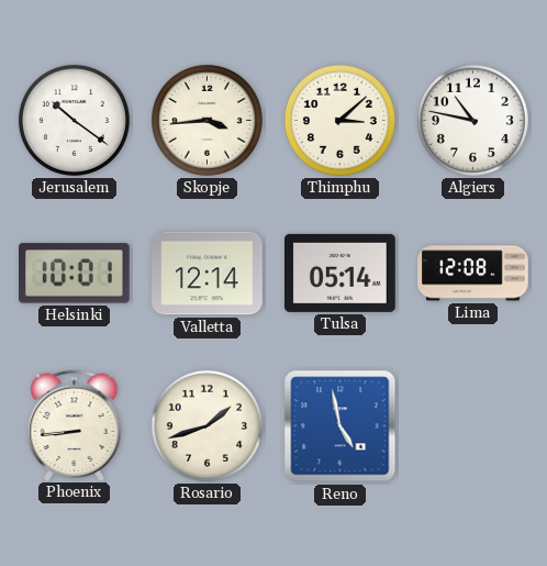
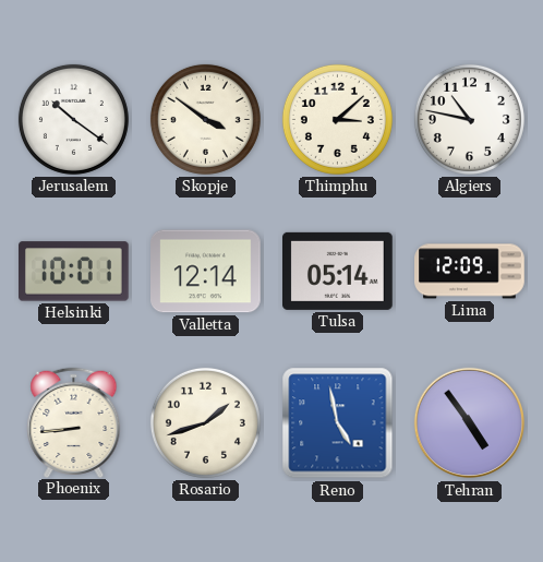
Skopje: 3:44 -> 3:51 (205, 119)
Lima: 12:08 -> 12:09 (470, 272)
Tehran: none -> 4:54 (470, 423)
